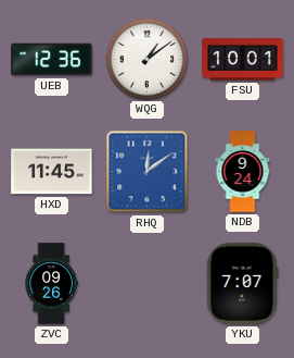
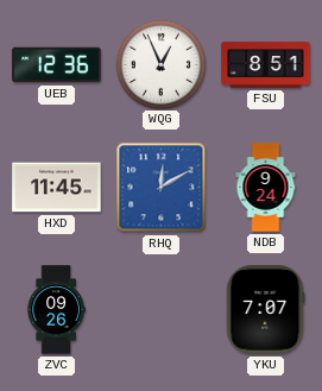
WQG: 1:09 -> 12:56 (160, 64)
FSU: 10:01 -> 8:51 (266, 65)
RHQ: 12:09 -> 12:10 (162, 188)
